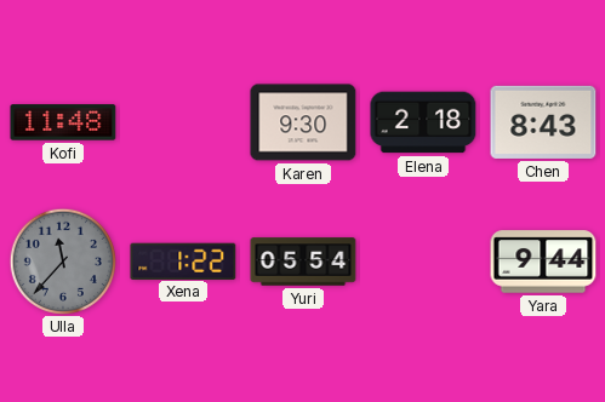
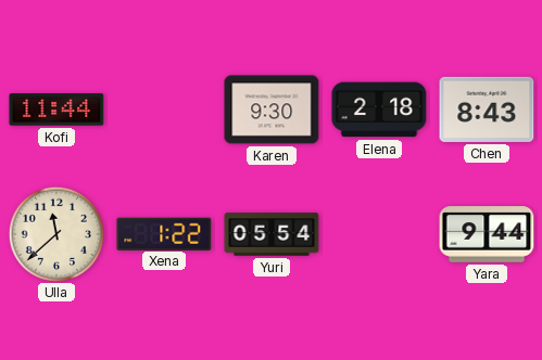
Kofi: 11:48 -> 11:44 (56, 110)
Ulla: 11:37 -> 11:38 (55, 233)
Ulla dial: grey -> cream (55, 233)
